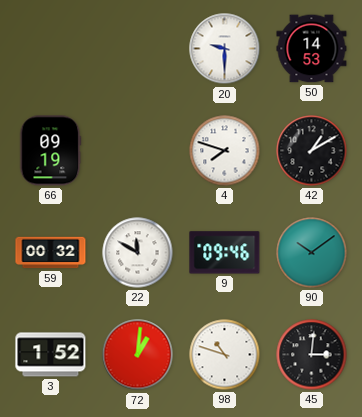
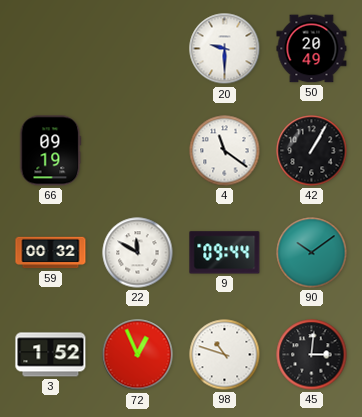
50: 14:53 -> 20:49 (312, 49)
4: 7:48 -> 11:21 (225, 151)
42: 1:10 -> 1:05 (312, 151)
9: 09:46 -> 09:44 (225, 253)
72: 1:01 -> 12:56 (138, 355)
